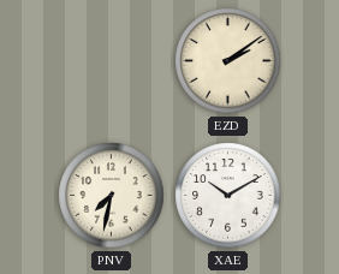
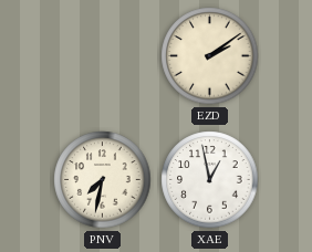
XAE: 10:10 -> 12:58 (210, 180)
